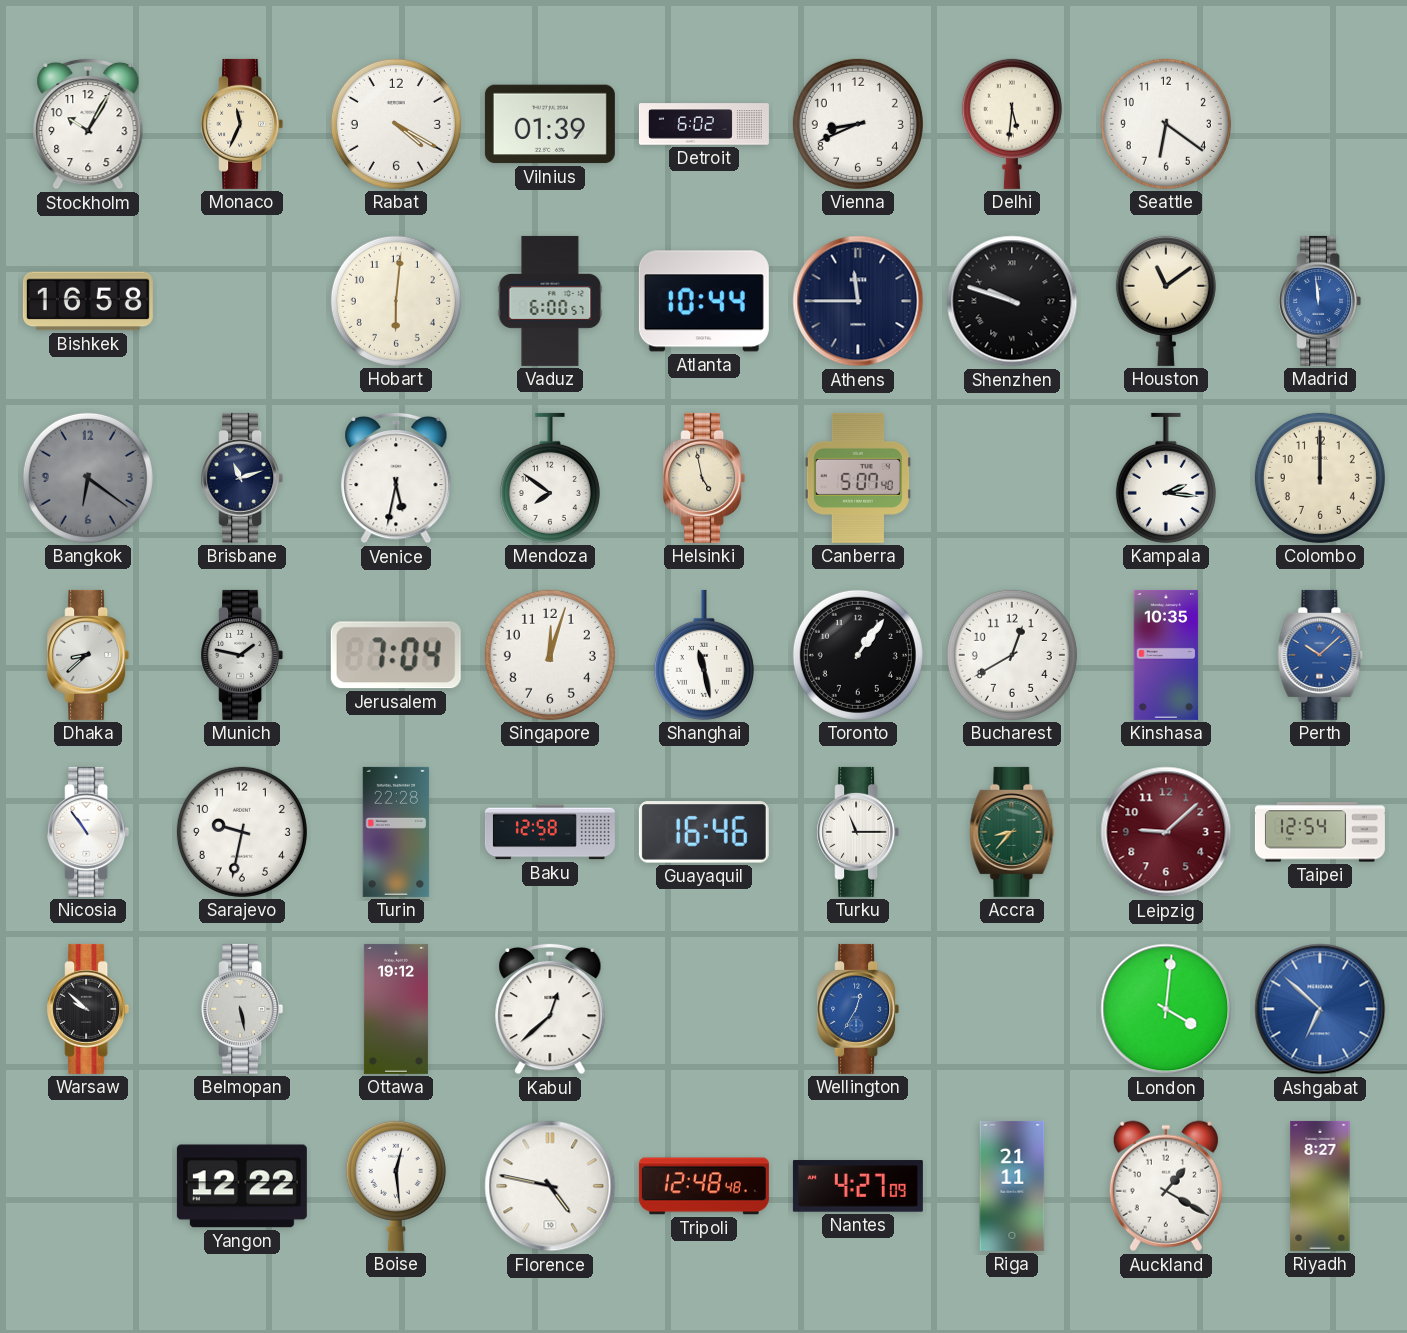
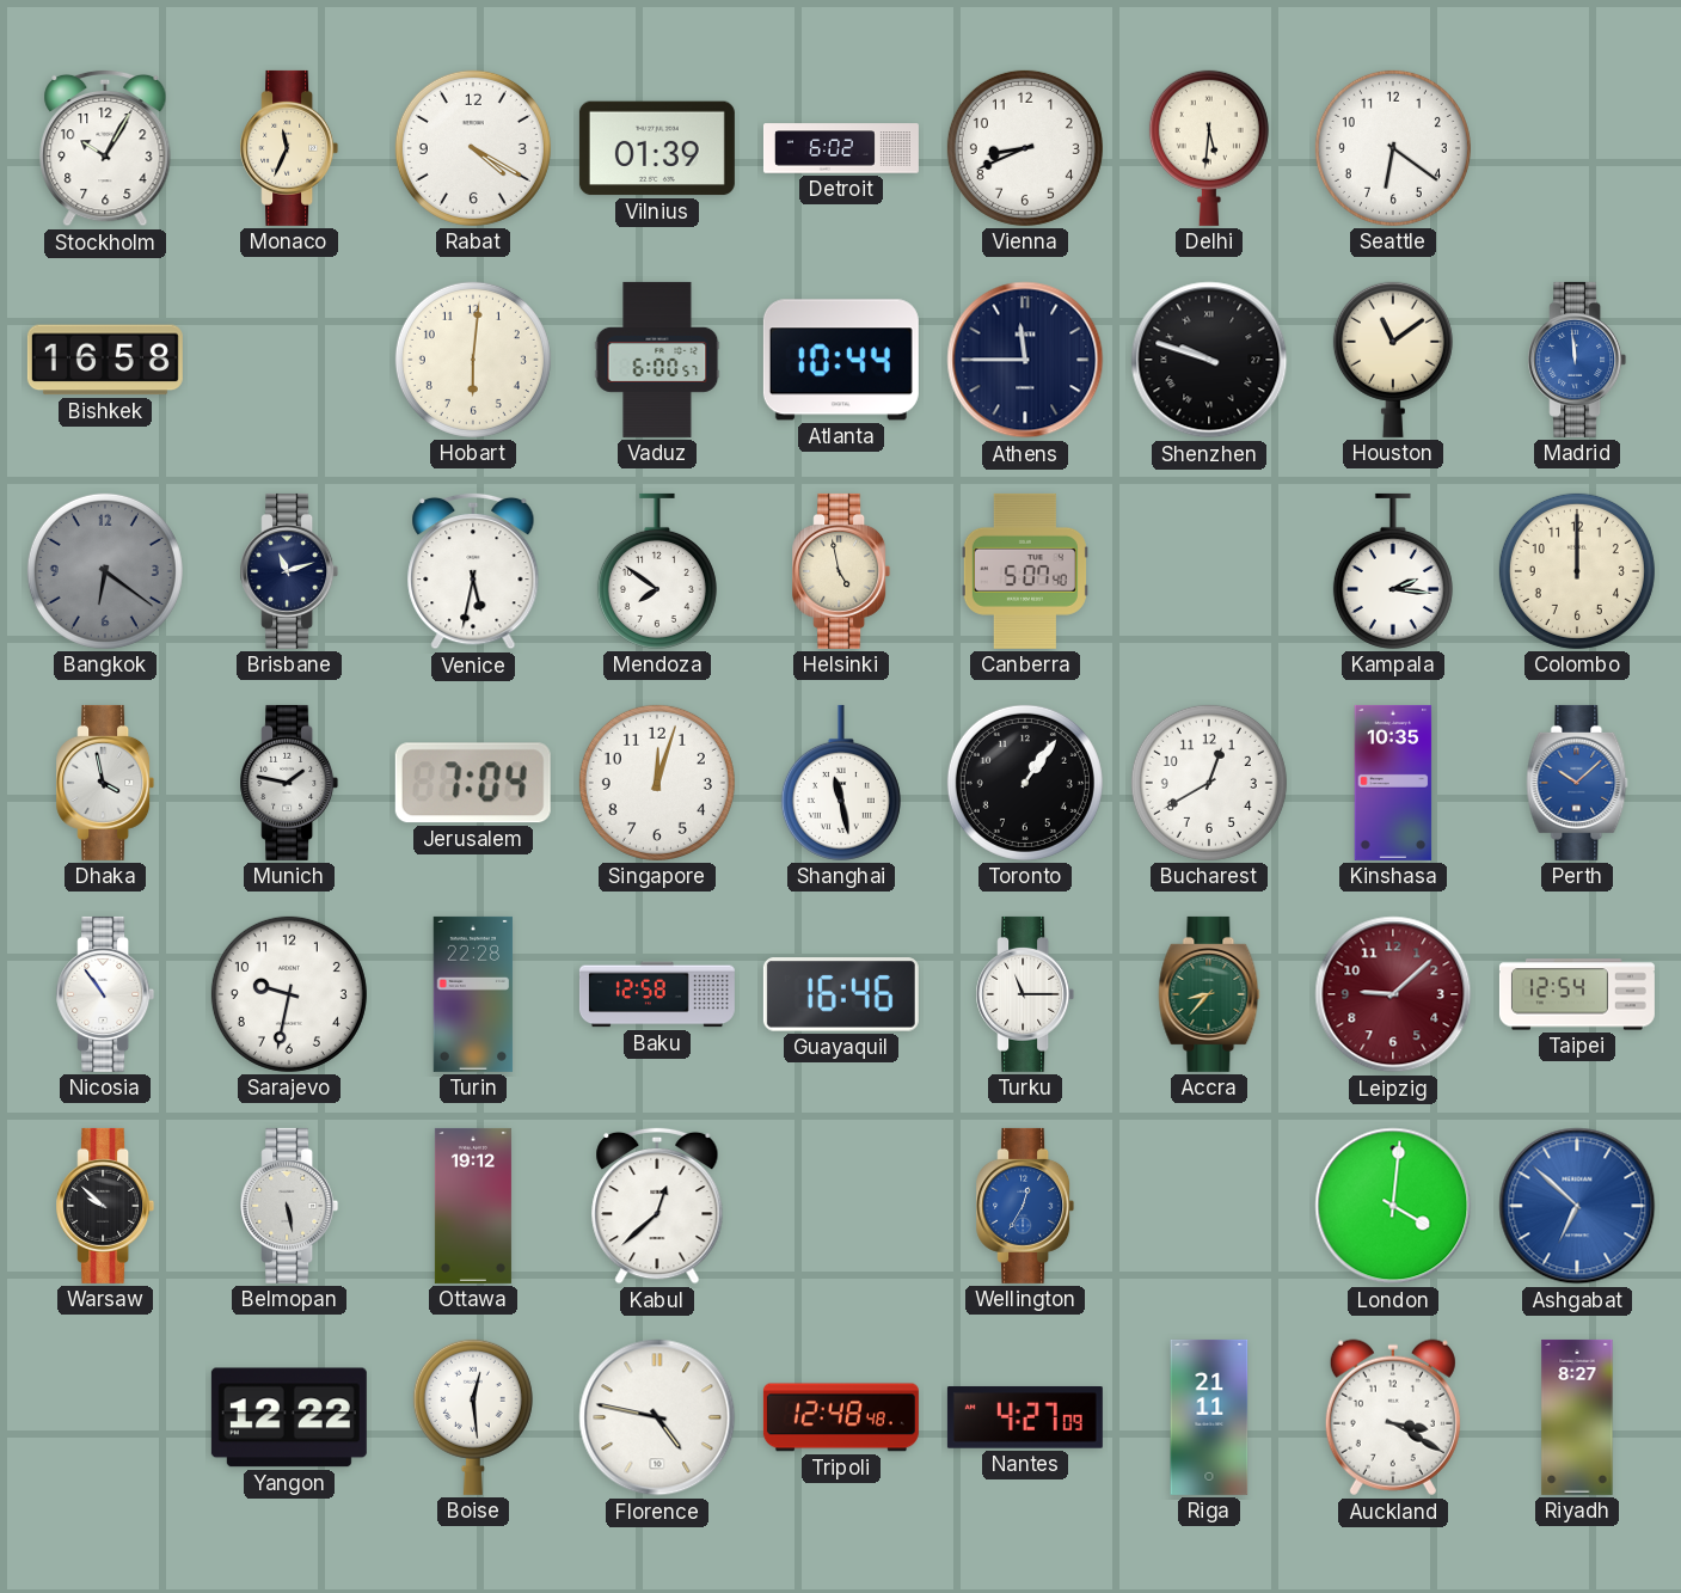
Dhaka: 8:38 -> 3:58 (105, 783)
Auckland: 1:20 -> 3:20 (1393, 1417)
